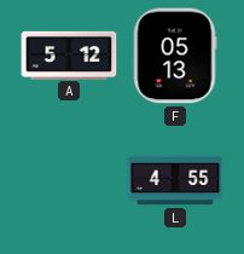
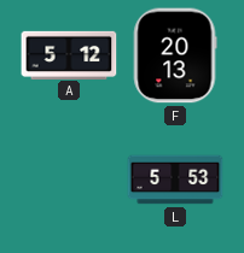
F: 05:13 -> 20:13 (175, 55)
L: 4:55 -> 5:53 (175, 180)
